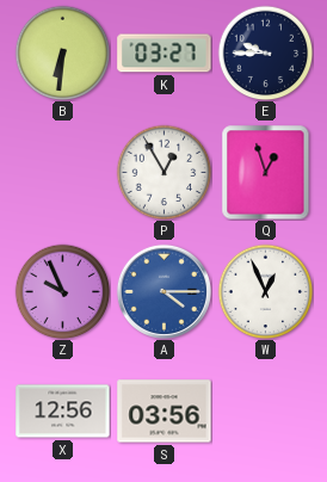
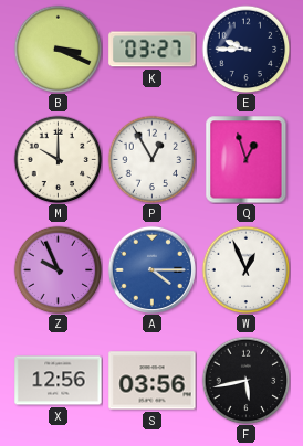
B: 6:31 -> 3:19 (58, 49)
M: none -> 10:00 (58, 159)
F: none -> 5:43 (245, 380)
